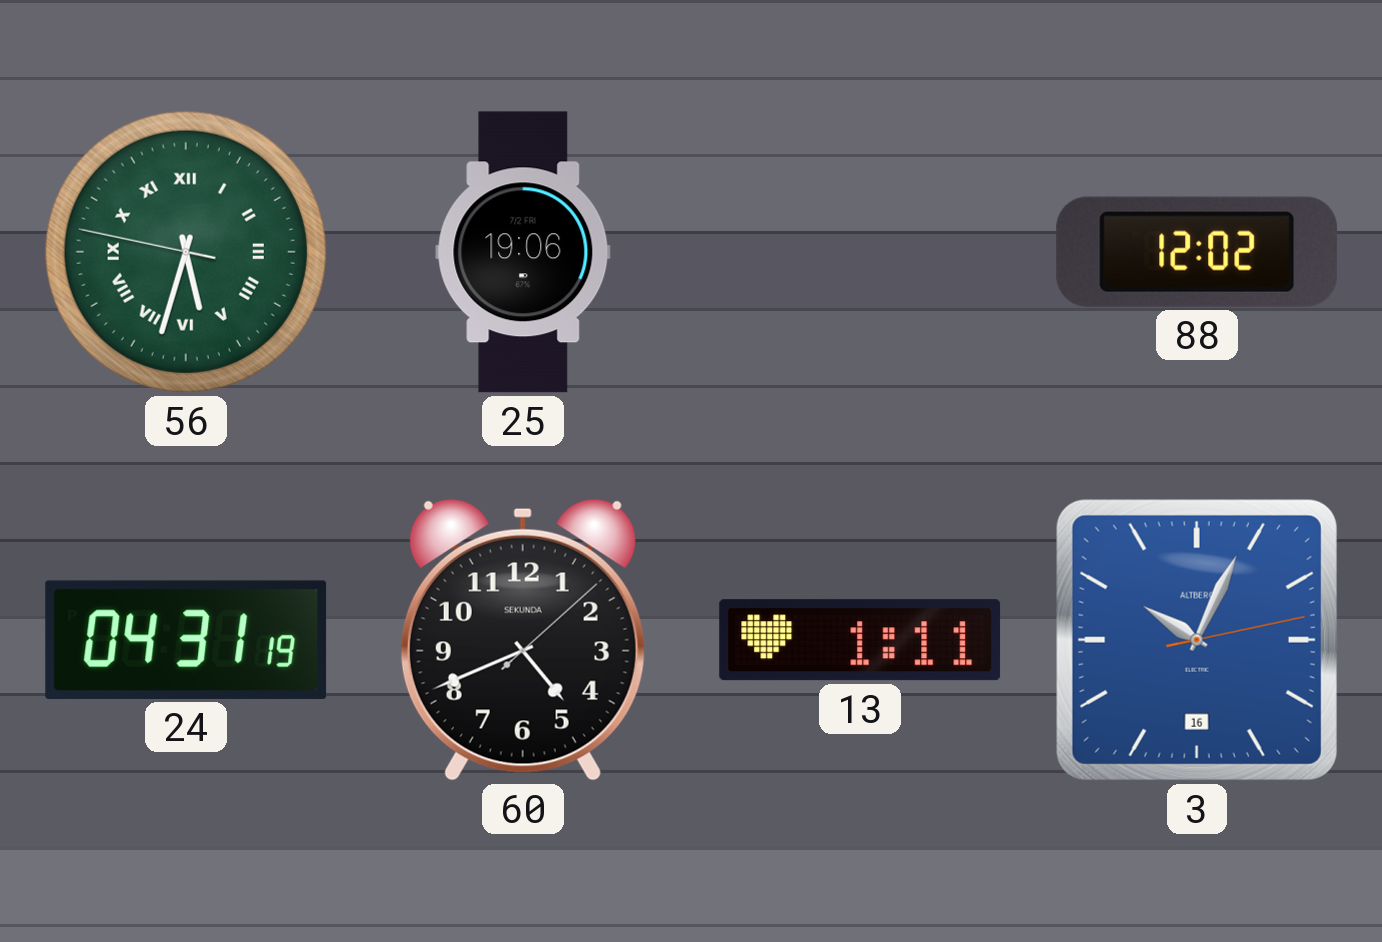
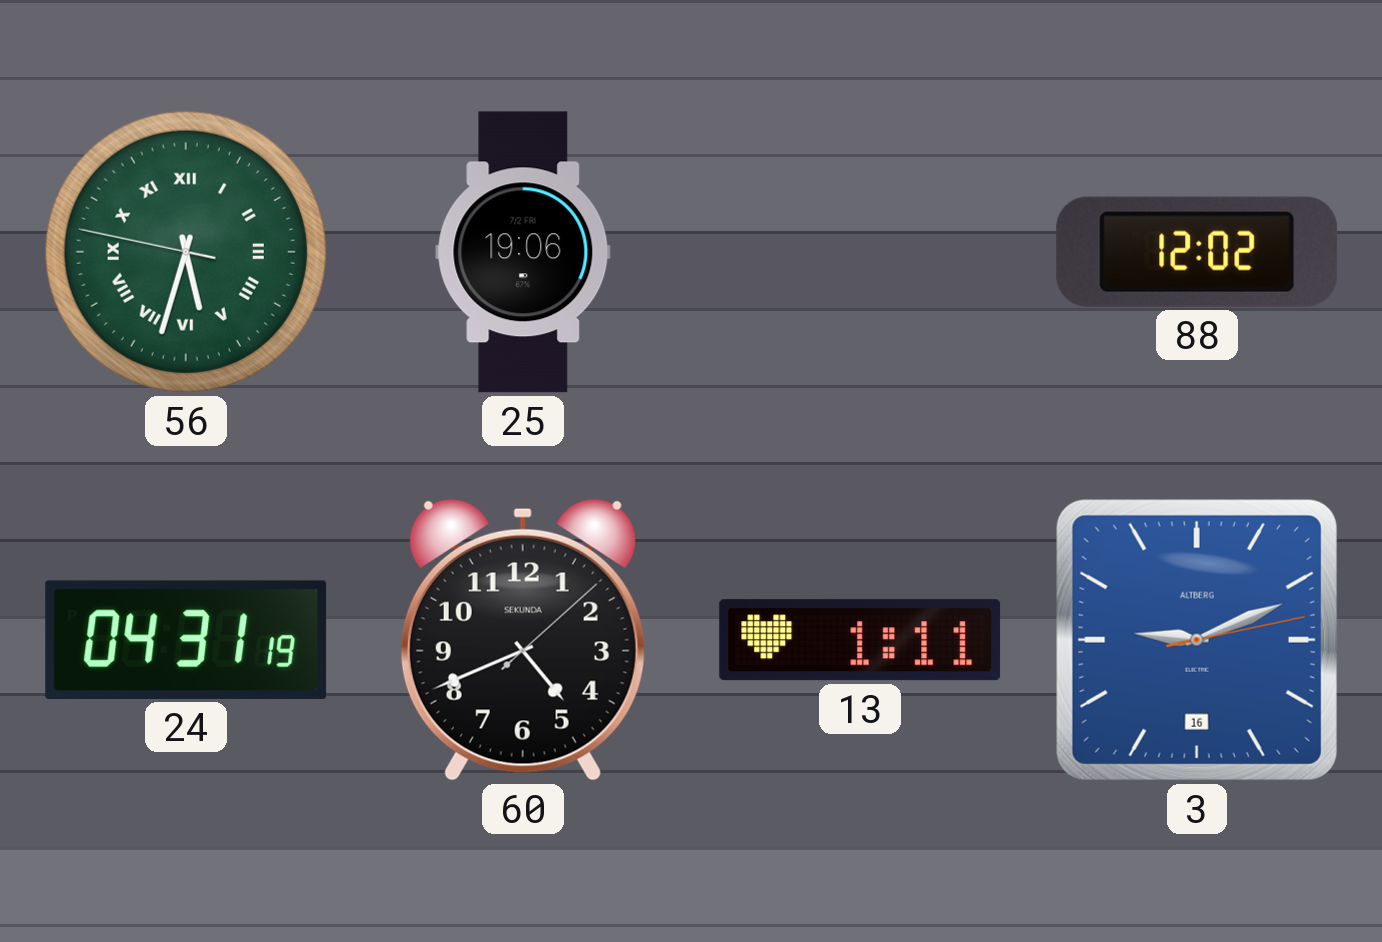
3: 10:04 -> 9:11 (1197, 640)
